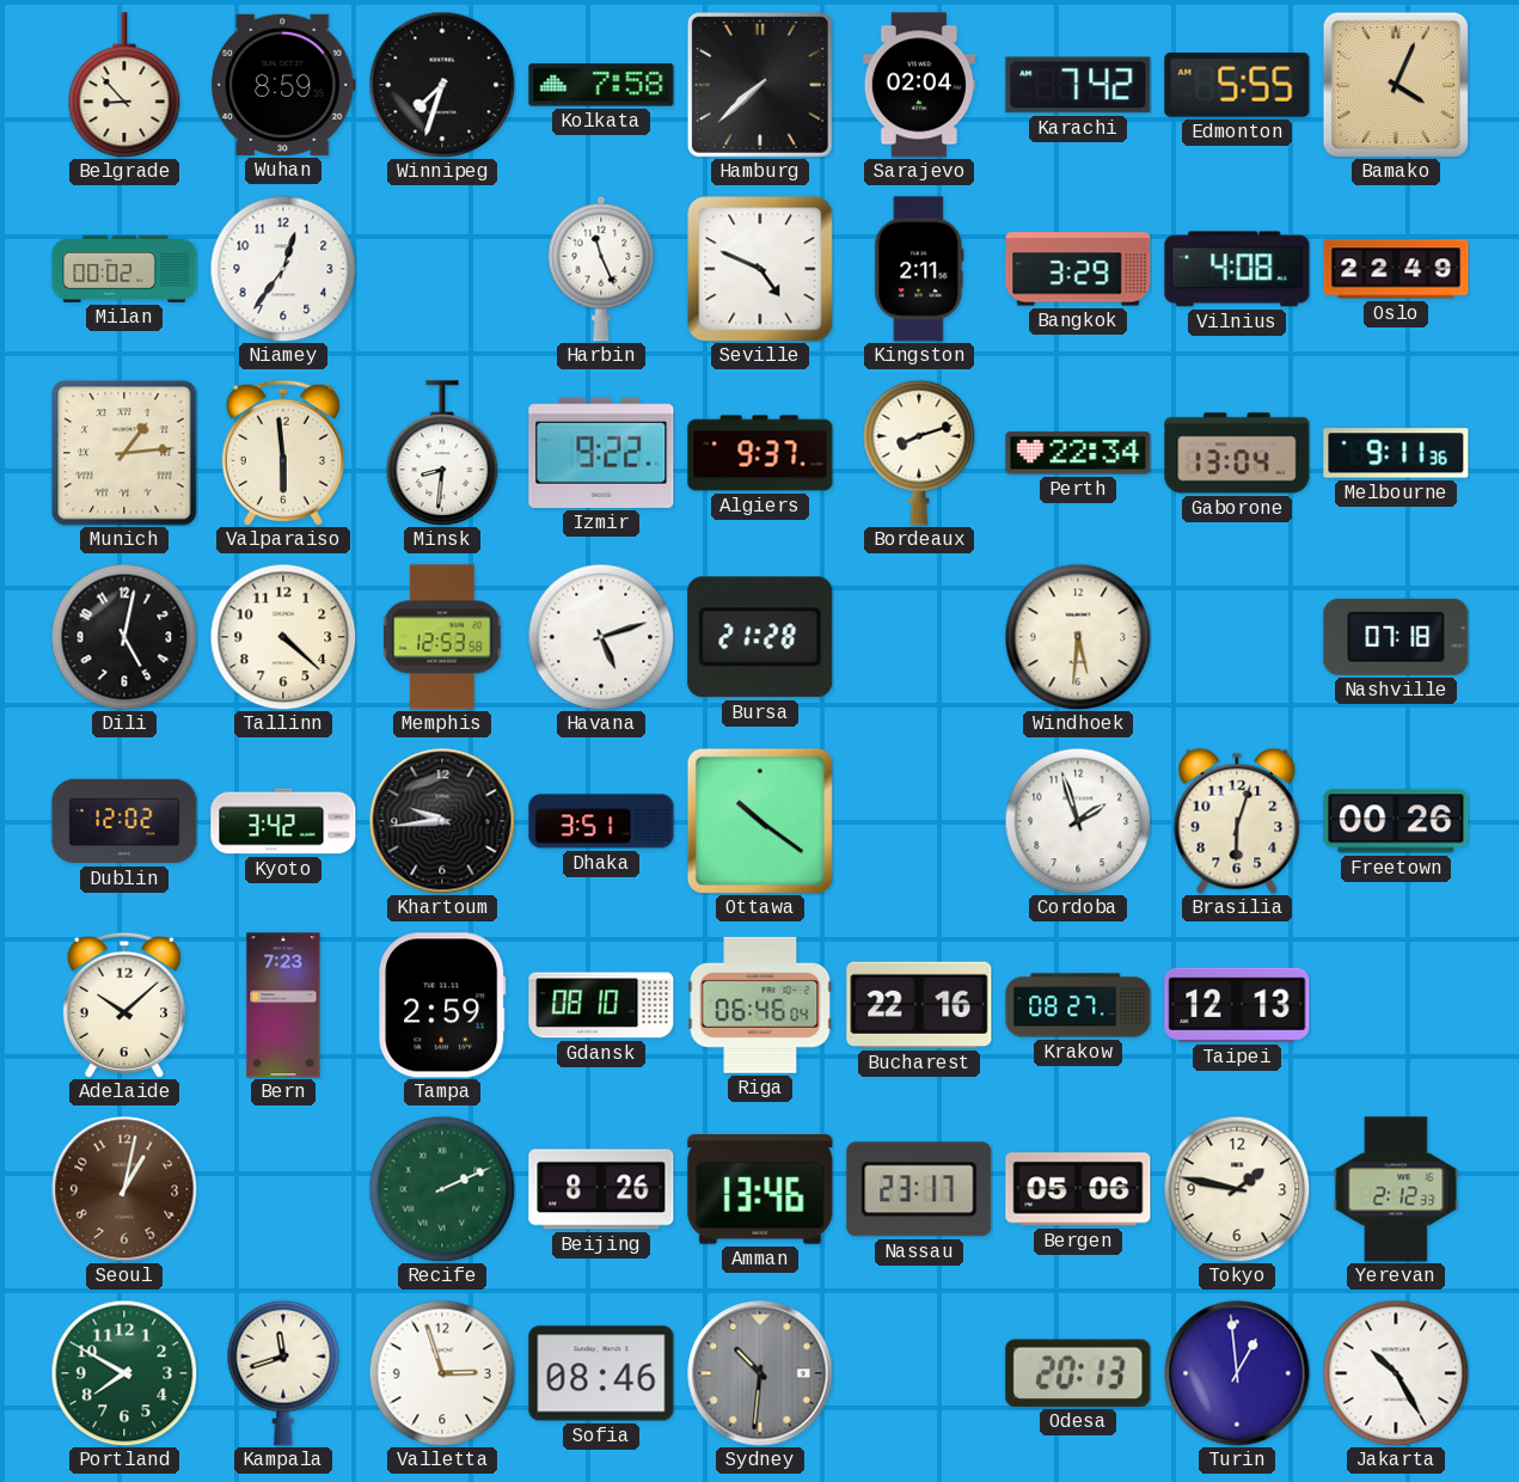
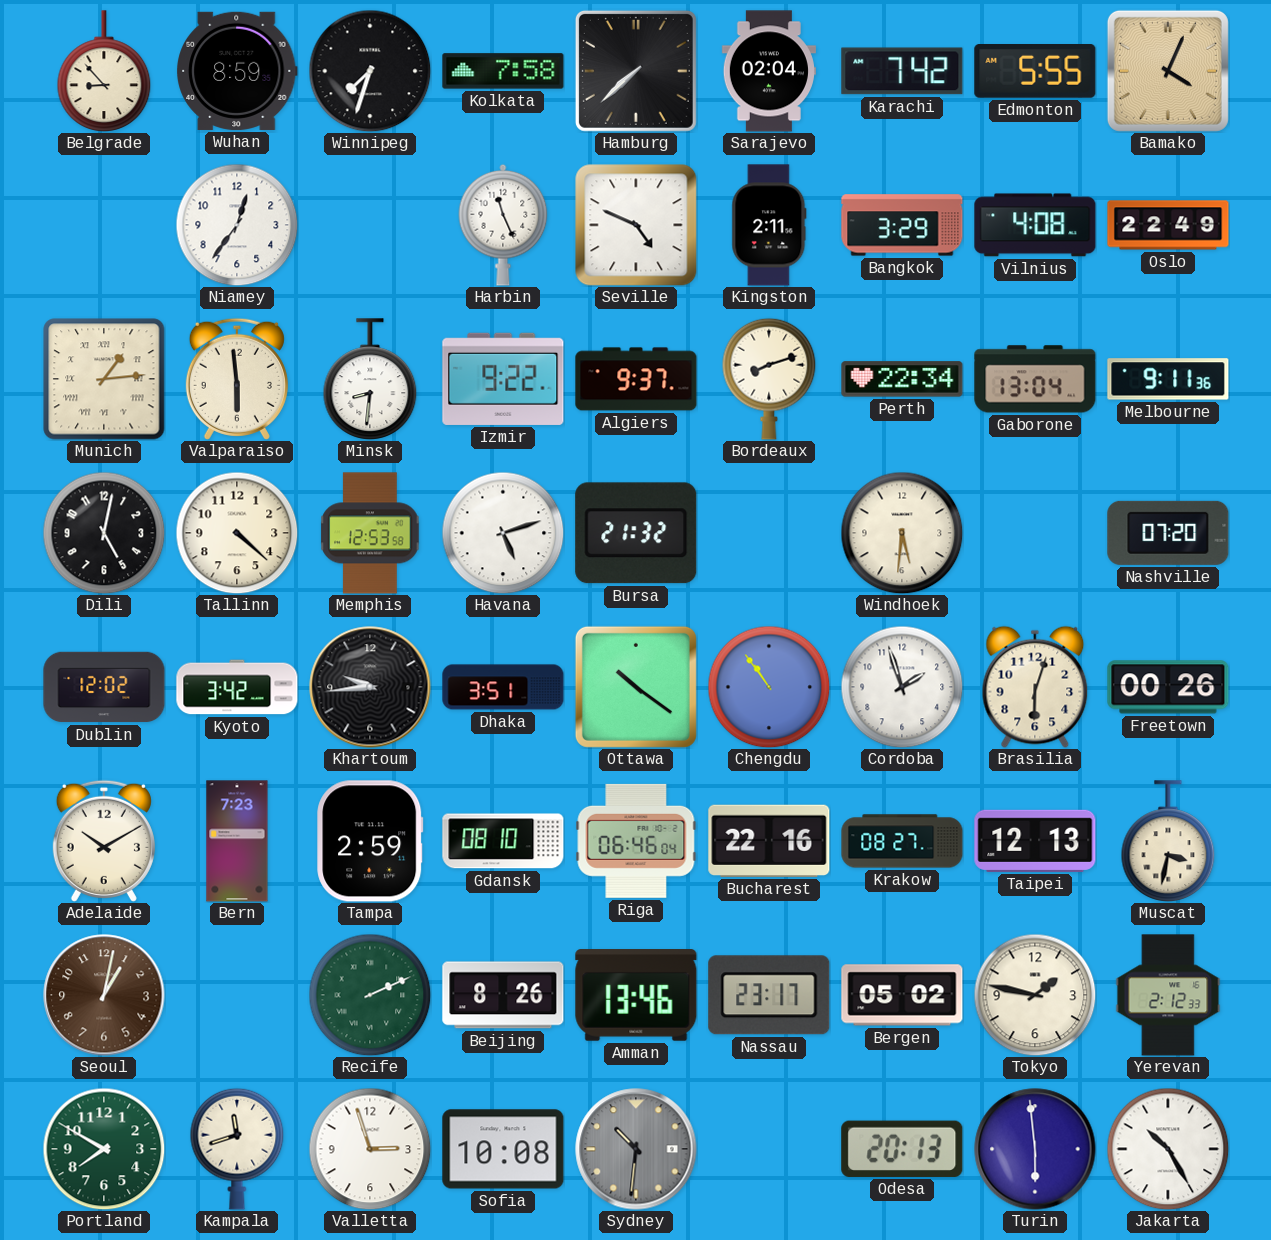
Milan: 00:02 -> none (124, 269)
Bursa: 21:28 -> 21:32 (636, 533)
Nashville: 07:18 -> 07:20 (1168, 533)
Chengdu: none -> 10:54 (769, 687)
Adelaide: 10:08 -> 10:10 (104, 841)
Muscat: none -> 3:32 (1168, 841)
Bergen: 05:06 -> 05:02 (902, 995)
Sofia: 08:46 -> 10:08 (503, 1149)
Turin: 12:59 -> 5:59 (1035, 1149)
